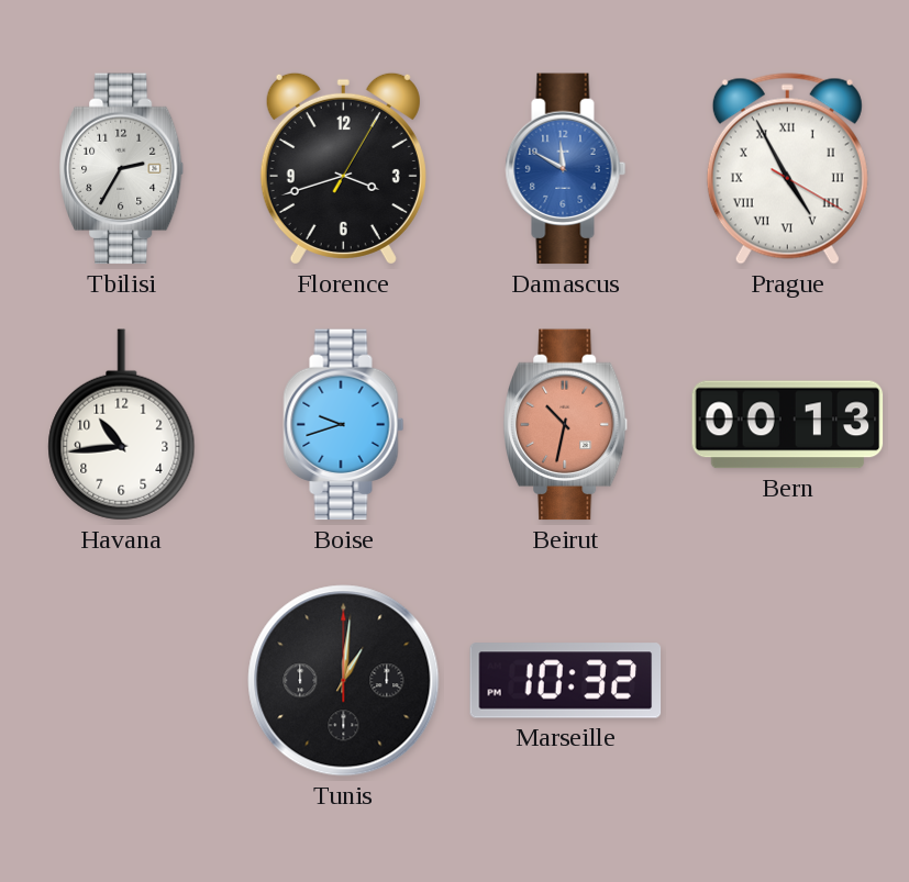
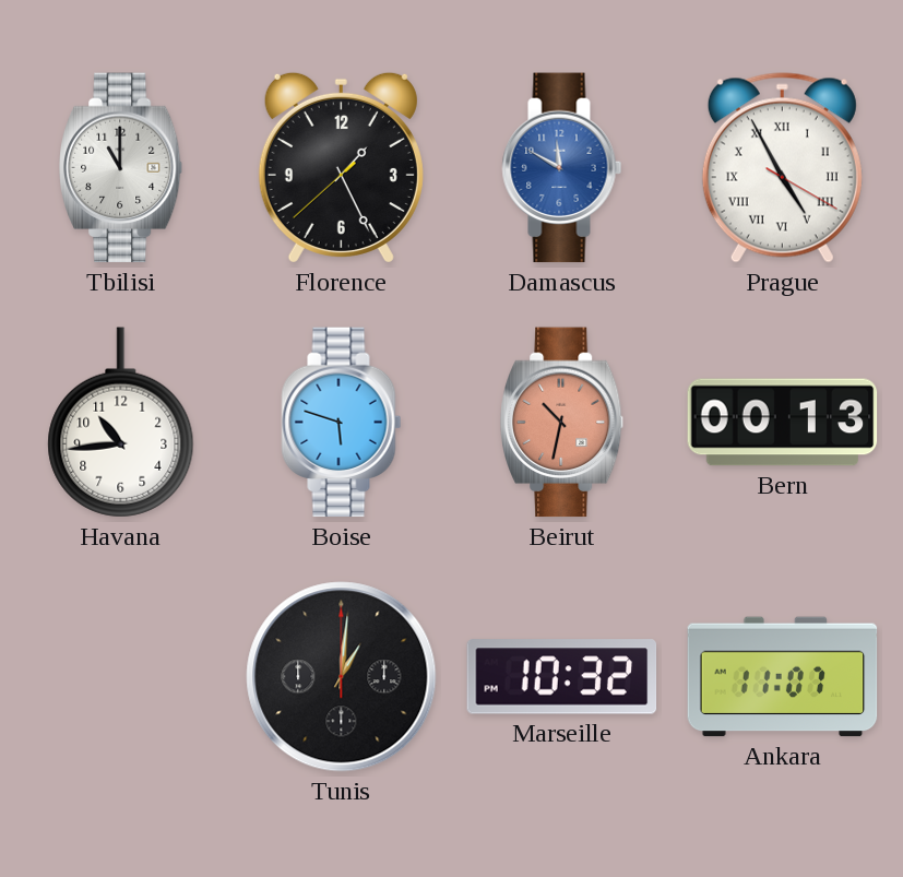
Tbilisi: 2:35 -> 11:00 (122, 168)
Florence: 3:42 -> 1:25 (341, 167)
Boise: 9:42 -> 5:48 (342, 423)
Ankara: none -> 11:07 (783, 677)
